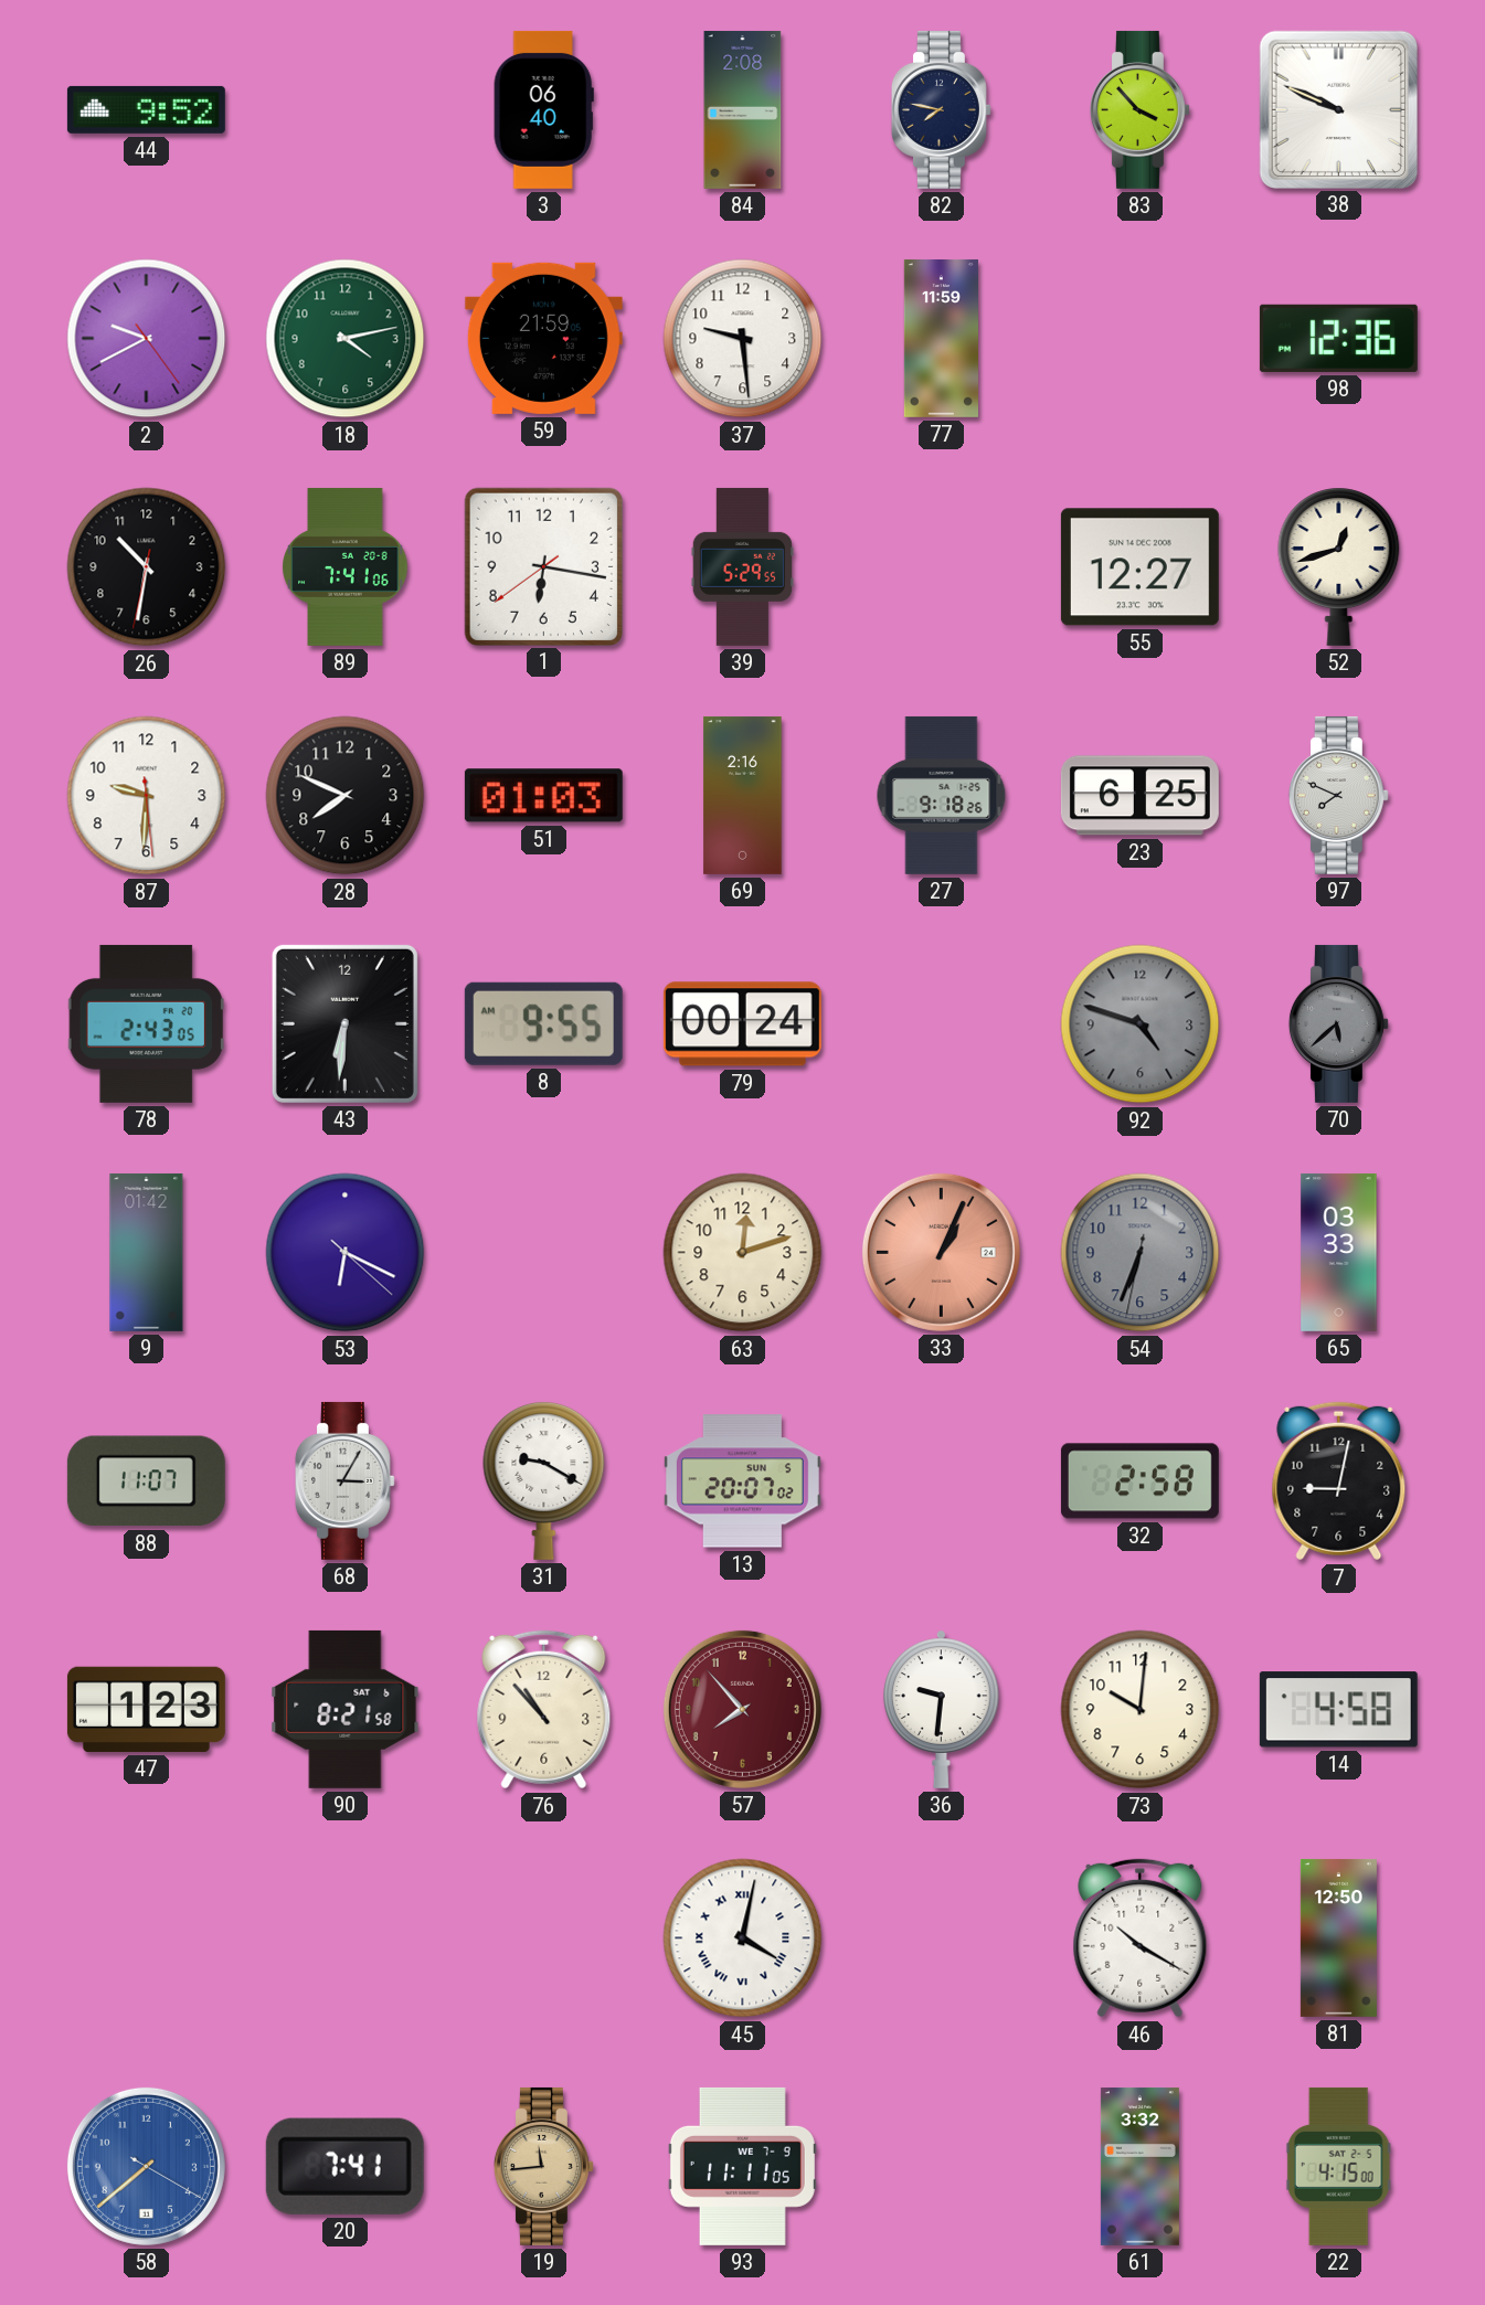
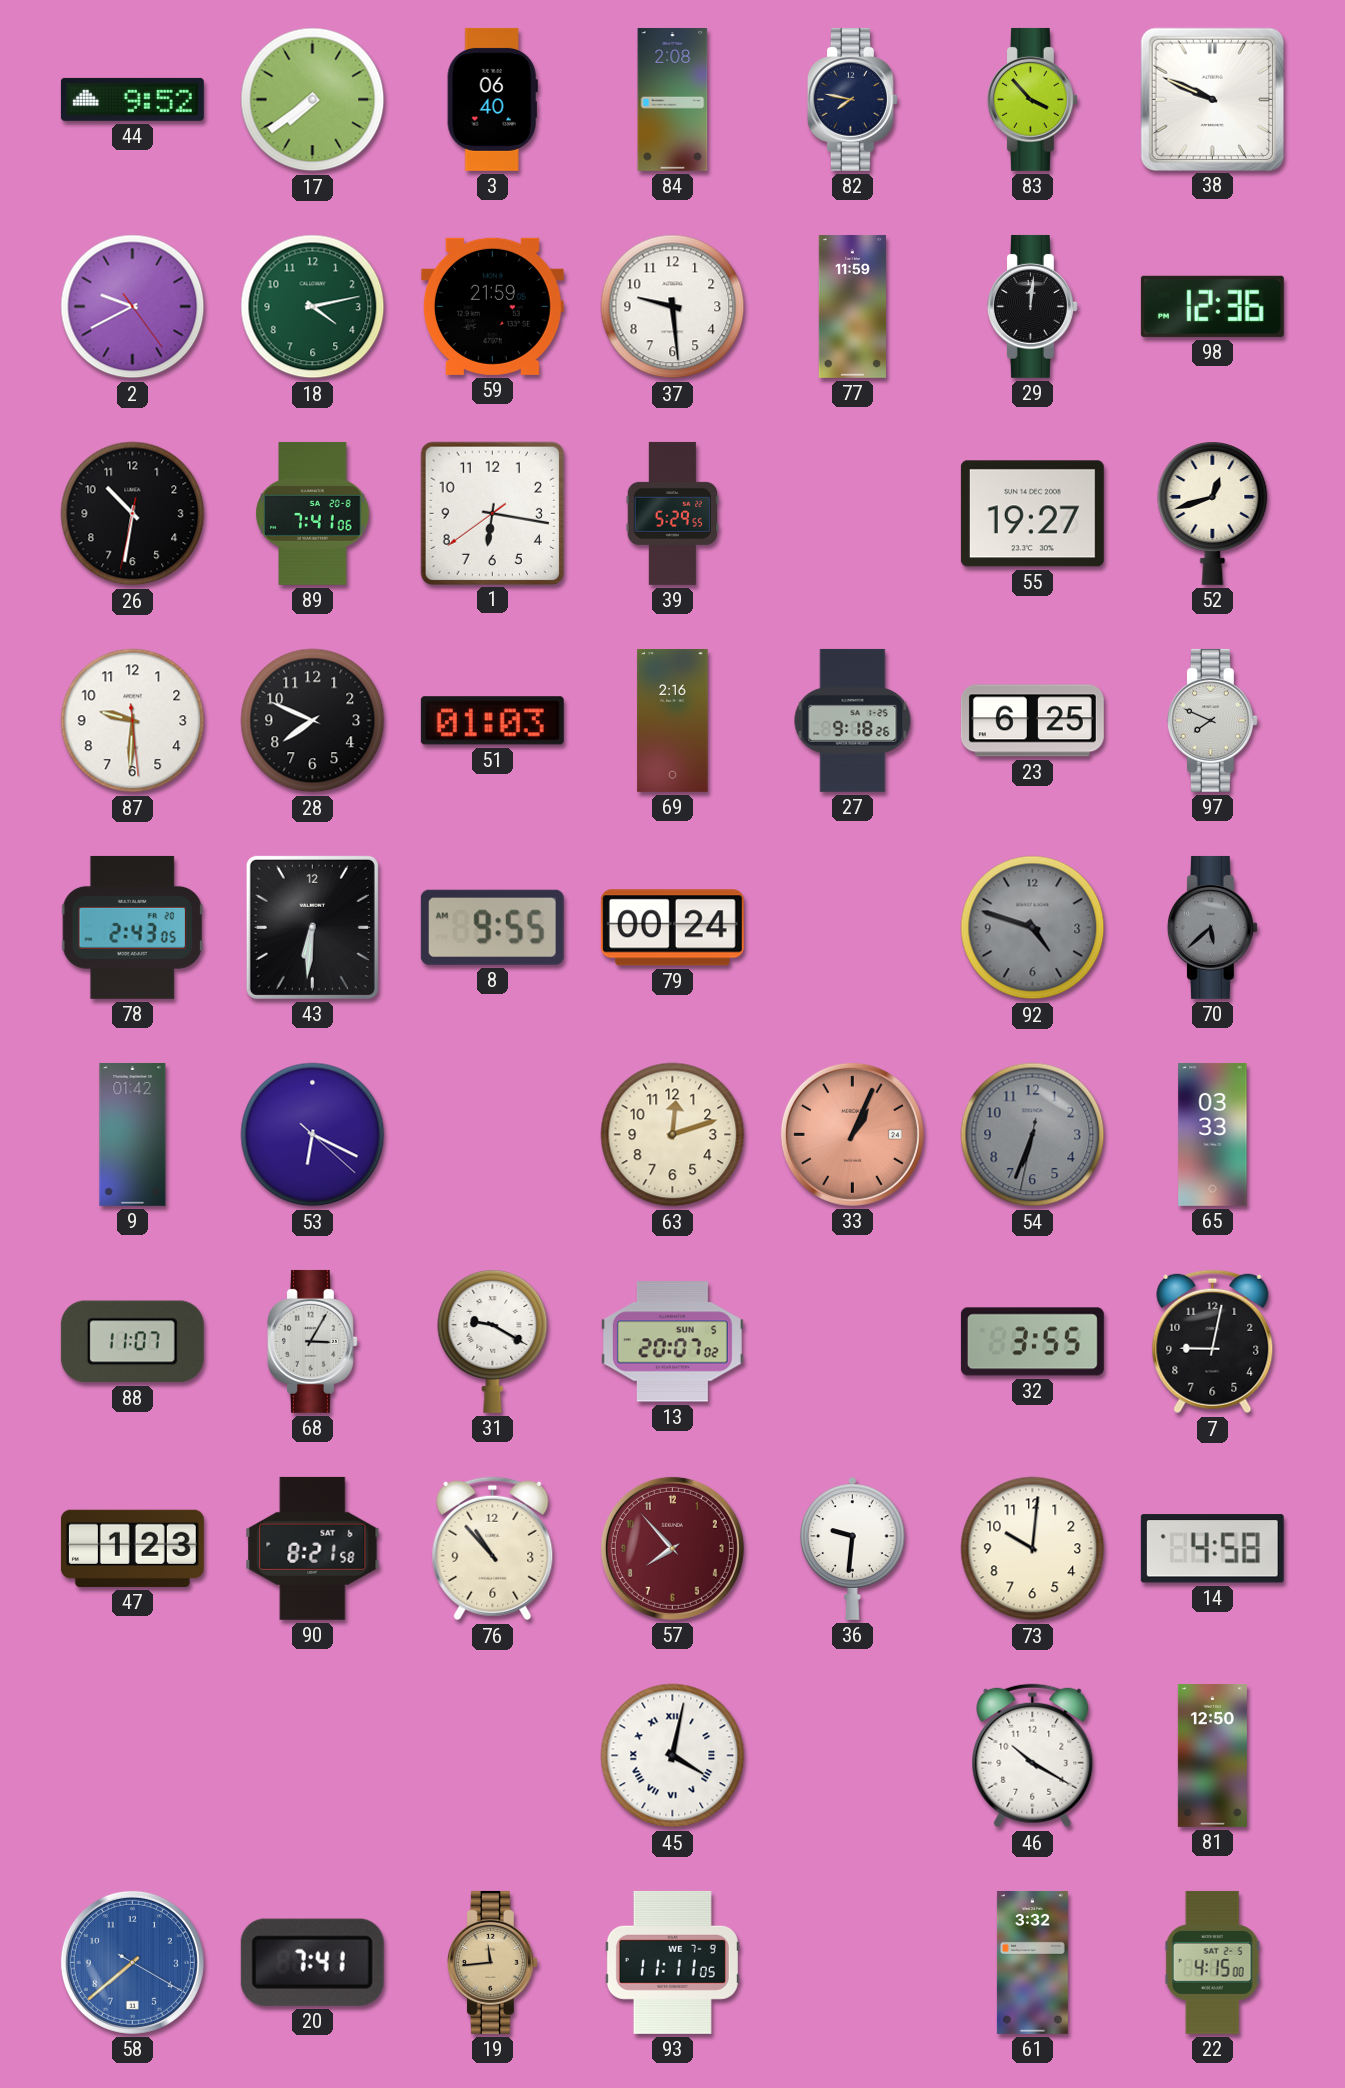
17: none -> 7:39 (313, 100)
29: none -> 12:01 (1032, 306)
55: 12:27 -> 19:27 (1032, 514)
32: 2:58 -> 3:55 (1032, 1342)
